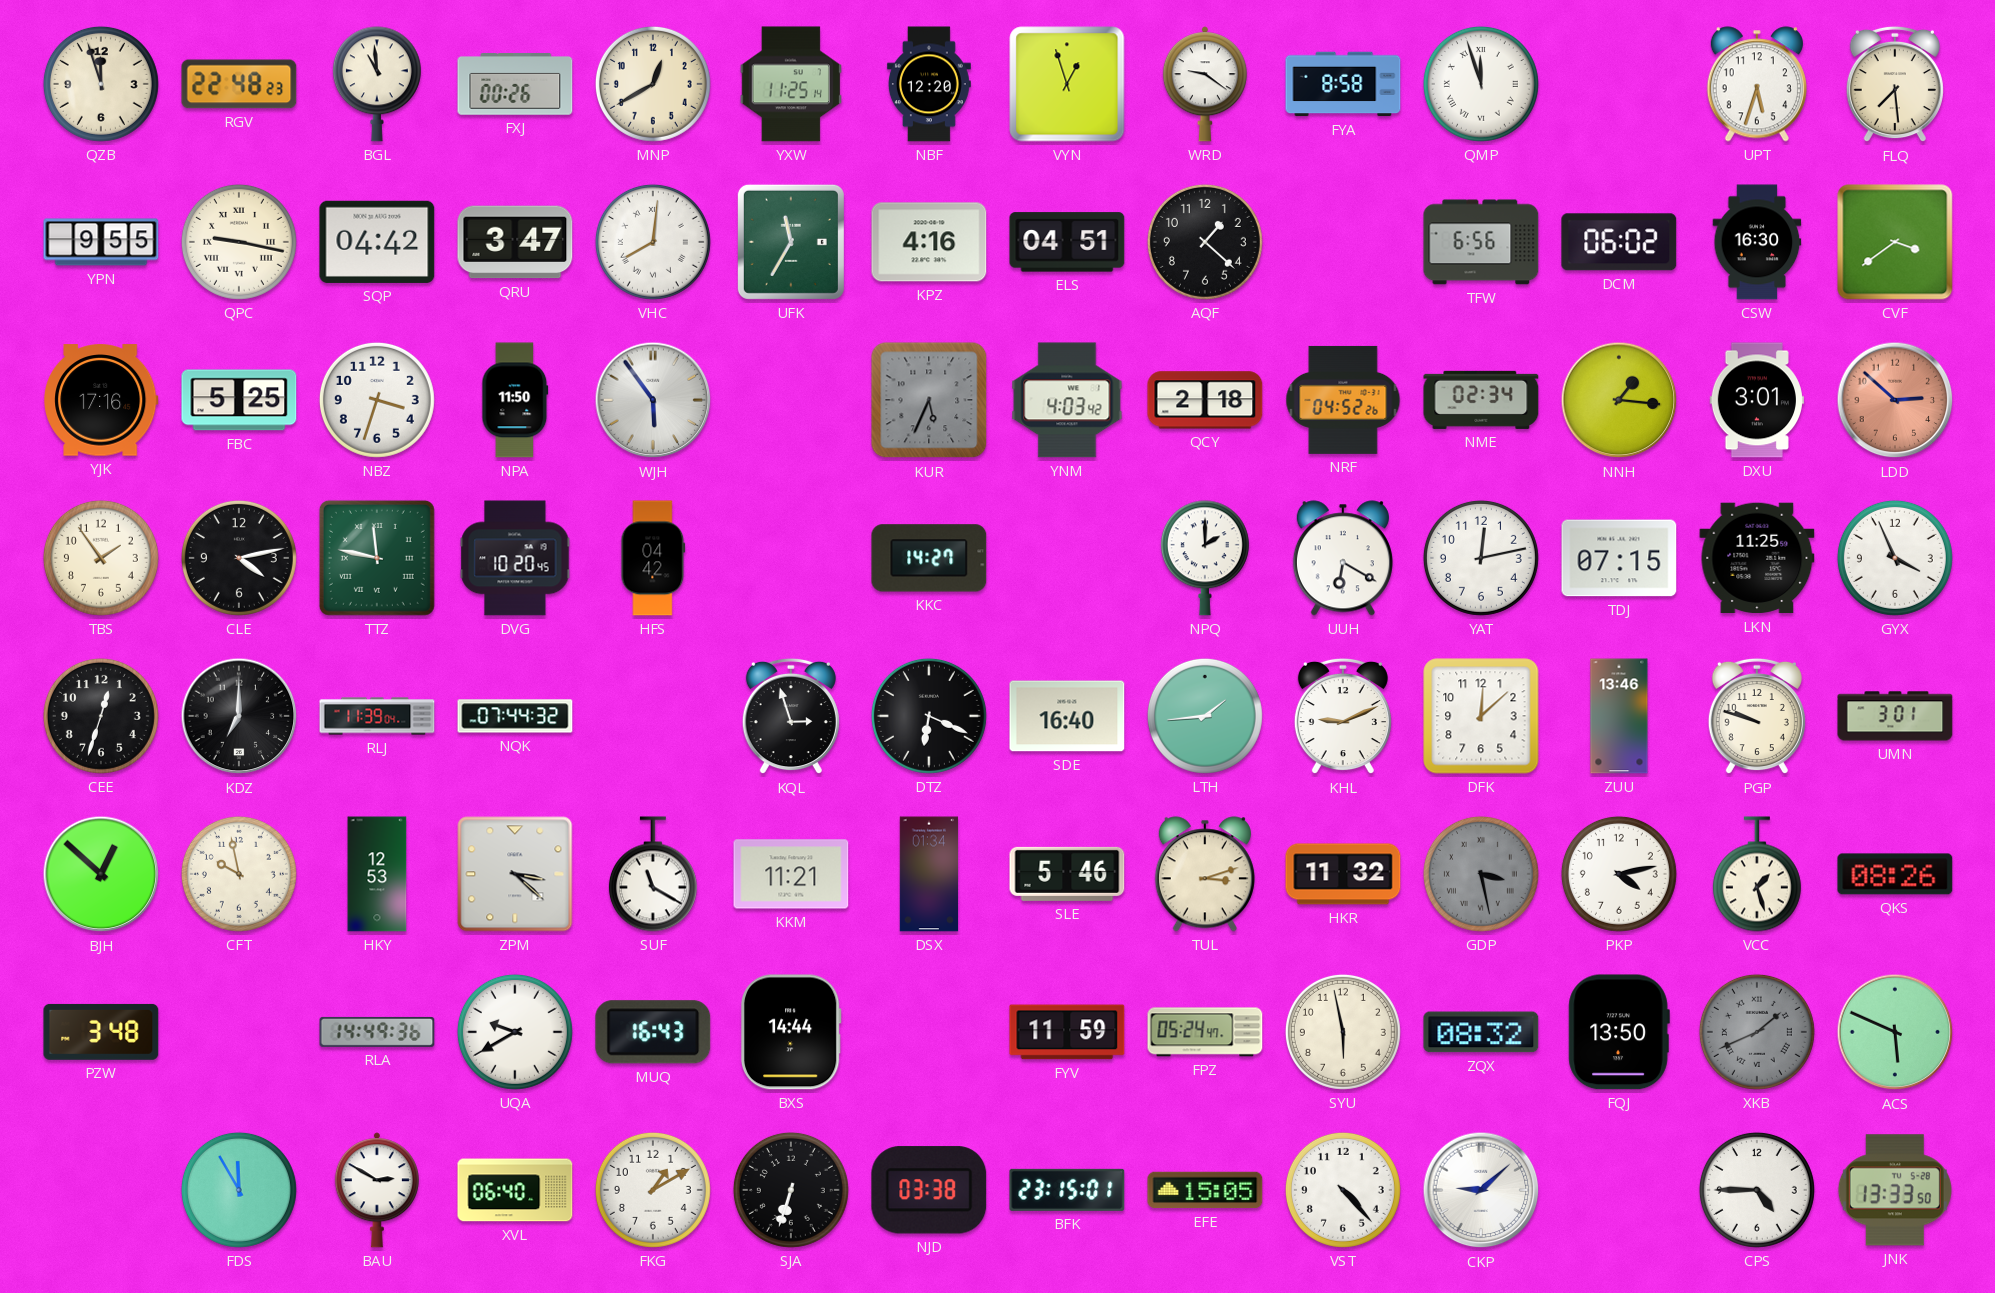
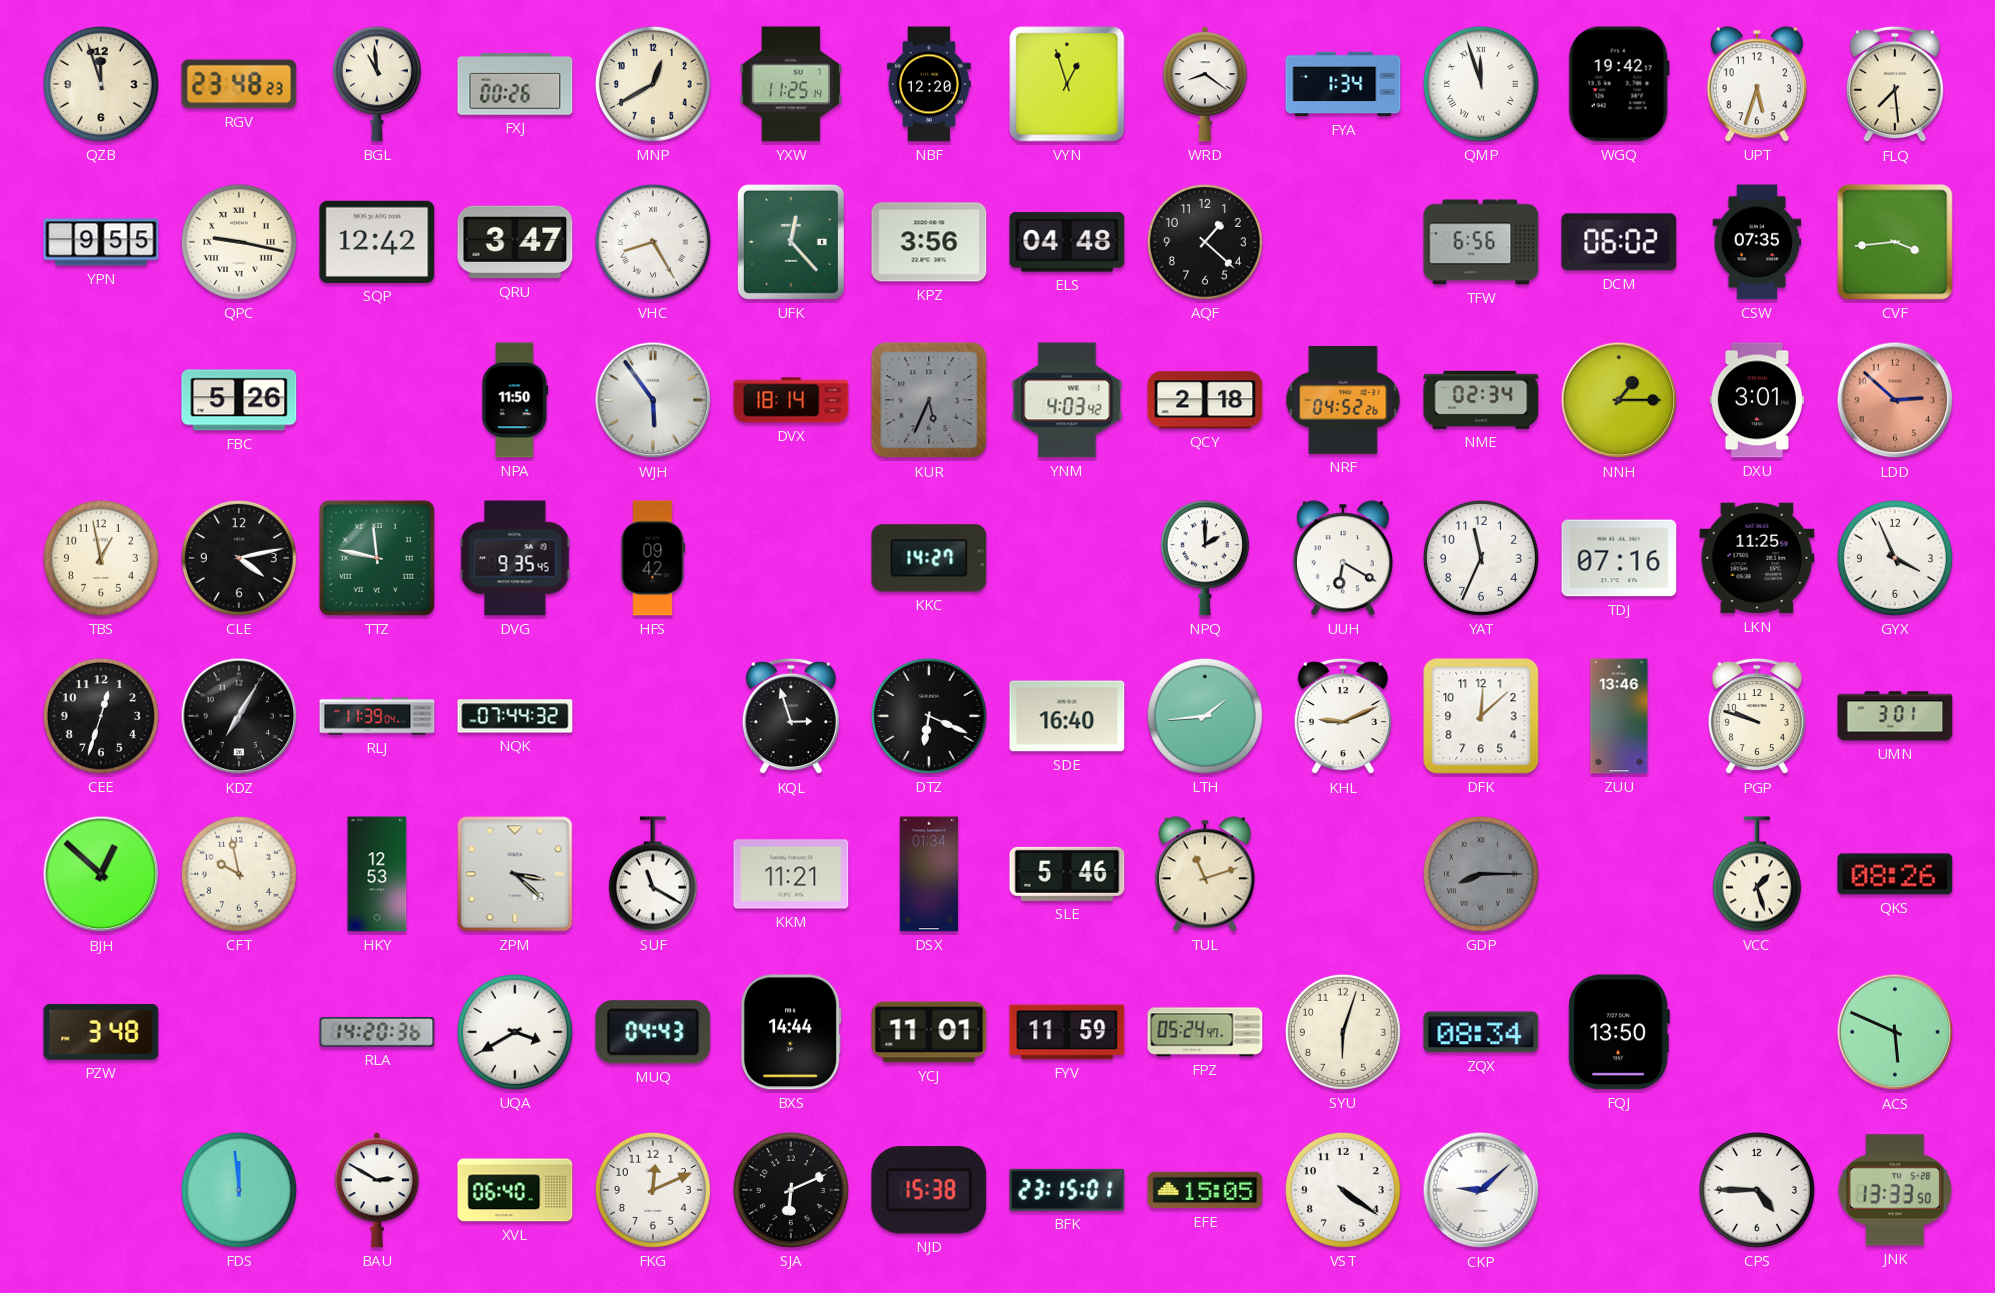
RGV: 22:48 -> 23:48 (239, 84)
WRD: 9:21 -> 8:21 (1205, 84)
FYA: 8:58 -> 1:34 (1343, 84)
WGQ: none -> 19:42 (1619, 84)
SQP: 04:42 -> 12:42 (377, 242)
VHC: 8:01 -> 8:25 (653, 242)
UFK: 11:35 -> 12:23 (791, 242)
KPZ: 4:16 -> 3:56 (929, 242)
ELS: 04:51 -> 04:48 (1067, 242)
CSW: 16:30 -> 07:35 (1757, 242)
CVF: 3:39 -> 3:44 (1895, 242)
YJK: 17:16 -> none (101, 400)
FBC: 5:25 -> 5:26 (239, 400)
NBZ: 3:33 -> none (377, 400)
DVX: none -> 18:14 (791, 400)
NNH: 1:16 -> 1:15 (1619, 400)
TBS: 1:54 -> 12:58 (101, 558)
DVG: 10:20 -> 9:35 (515, 558)
HFS: 04:42 -> 09:42 (653, 558)
YAT: 12:13 -> 11:34 (1481, 558)
TDJ: 07:15 -> 07:16 (1619, 558)
KDZ: 7:00 -> 7:05 (239, 716)
TUL: 3:12 -> 11:12 (1205, 874)
HKR: 11:32 -> none (1343, 874)
GDP: 3:28 -> 8:15 (1481, 874)
PKP: 4:13 -> none (1619, 874)
RLA: 14:49 -> 14:20 (377, 1032)
UQA: 9:40 -> 3:40 (515, 1032)
MUQ: 16:43 -> 04:43 (653, 1032)
YCJ: none -> 11:01 (929, 1032)
SYU: 5:58 -> 6:03 (1343, 1032)
ZQX: 08:32 -> 08:34 (1481, 1032)
XKB: 1:41 -> none (1757, 1032)
FDS: 11:55 -> 11:59 (239, 1190)
FKG: 1:10 -> 12:11 (653, 1190)
SJA: 6:33 -> 6:11 (791, 1190)
NJD: 03:38 -> 15:38 (929, 1190)
VST: 4:23 -> 4:21 (1343, 1190)
